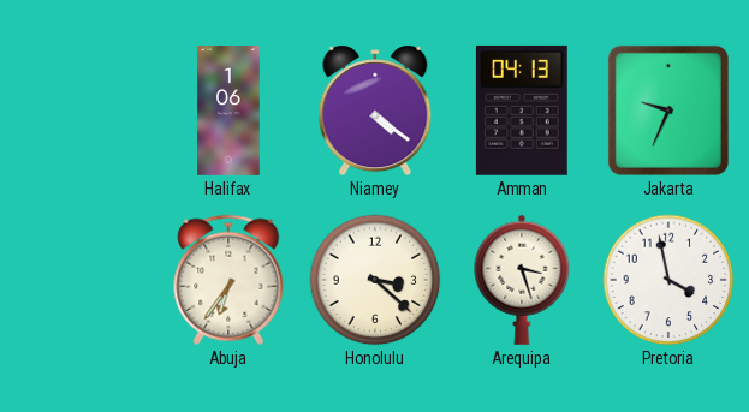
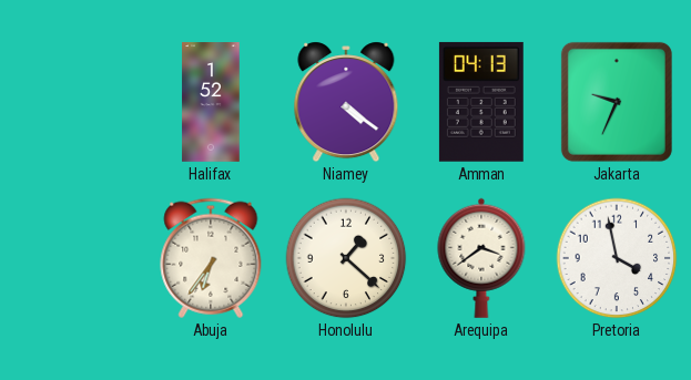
Halifax: 1:06 -> 1:52 (211, 102)
Honolulu: 3:22 -> 1:22 (346, 258)
Arequipa: 3:27 -> 3:39 (481, 258)
